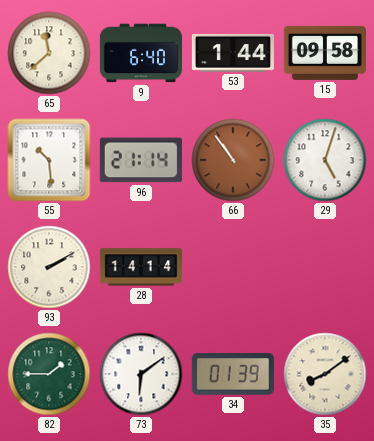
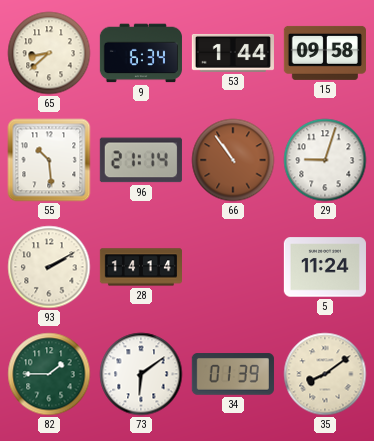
65: 11:38 -> 8:38 (49, 53)
9: 6:40 -> 6:34 (141, 53)
29: 5:03 -> 9:03 (325, 160)
5: none -> 11:24 (325, 267)
